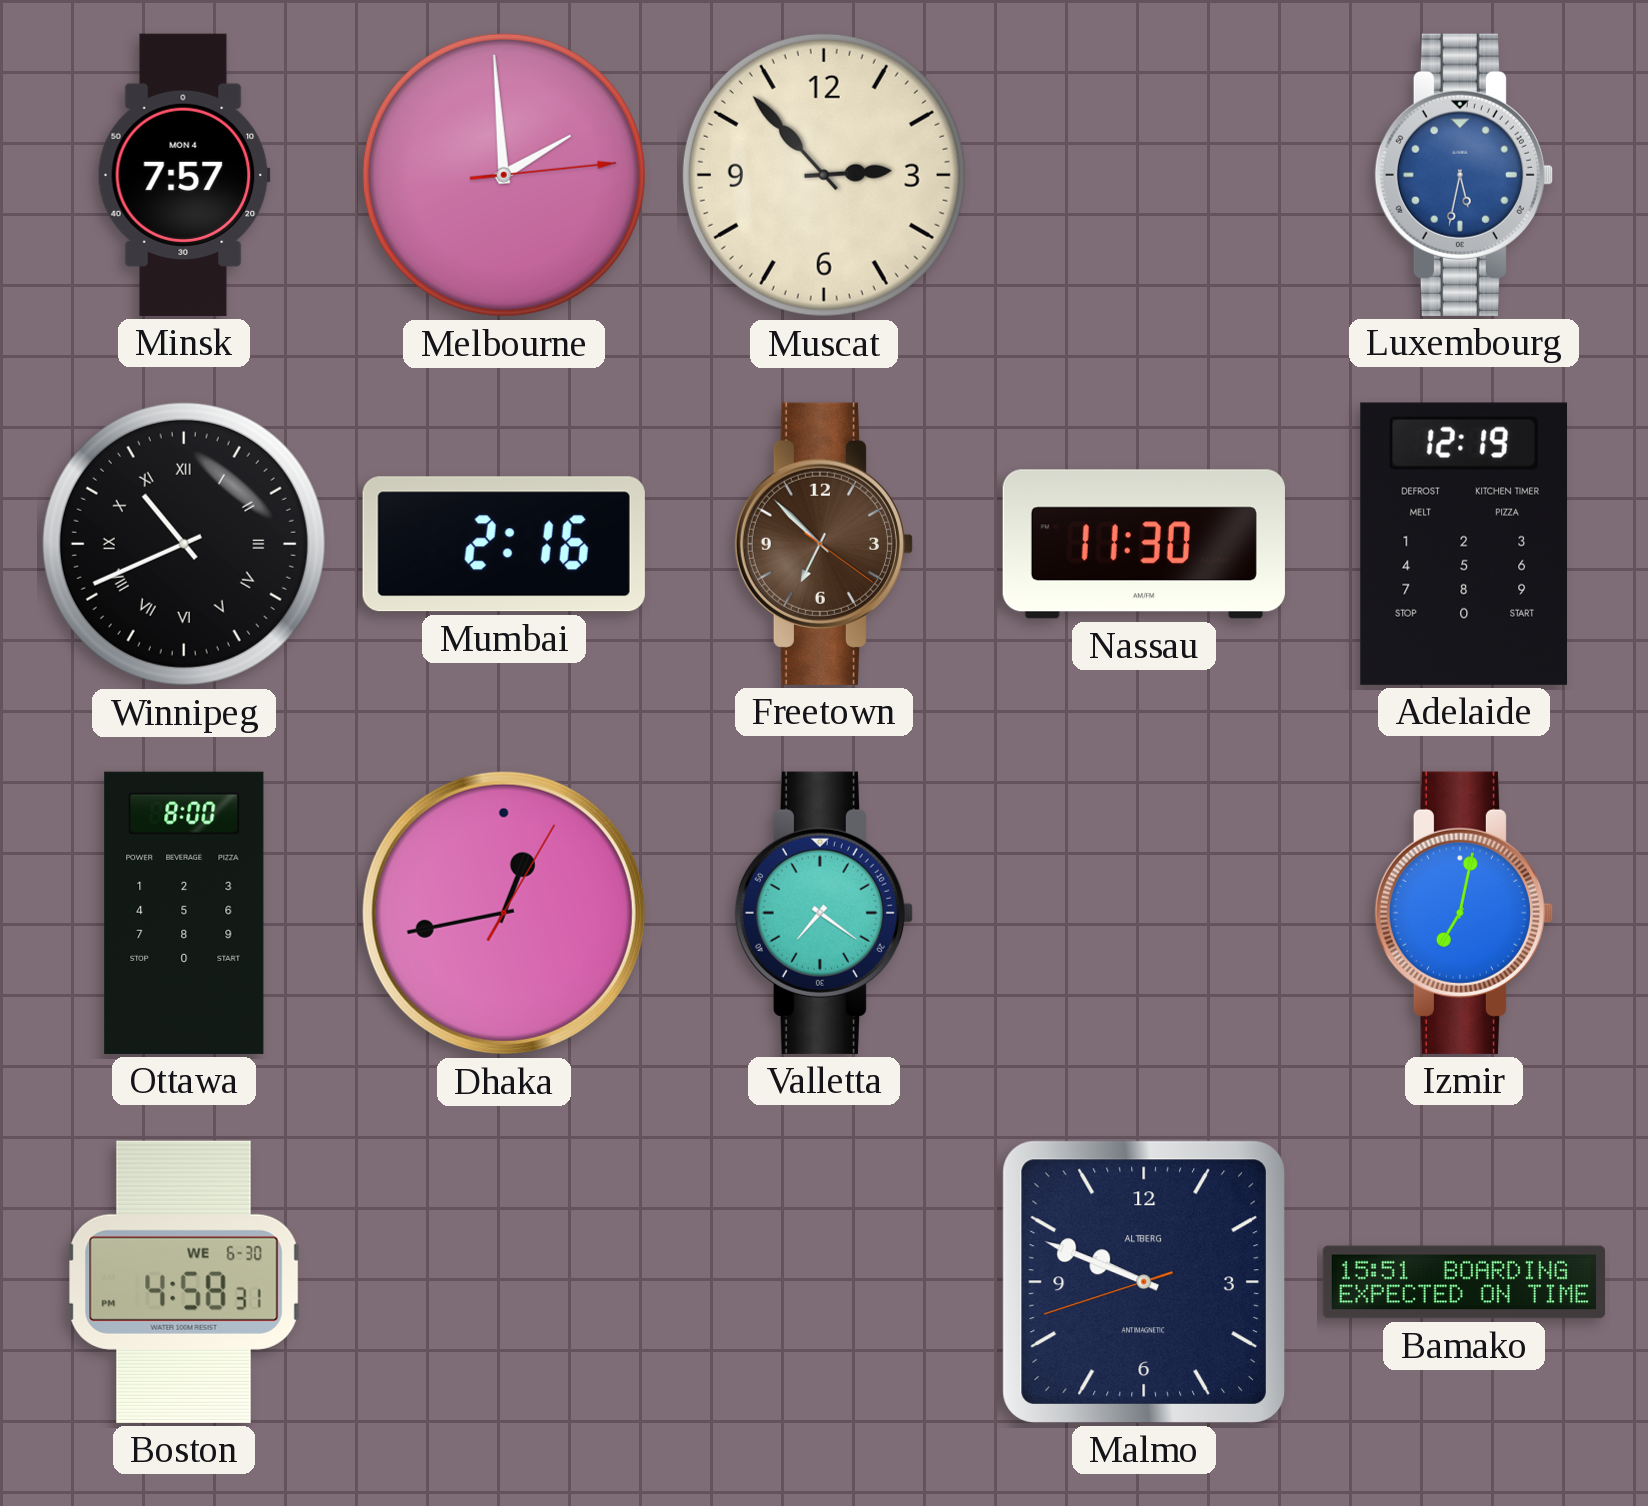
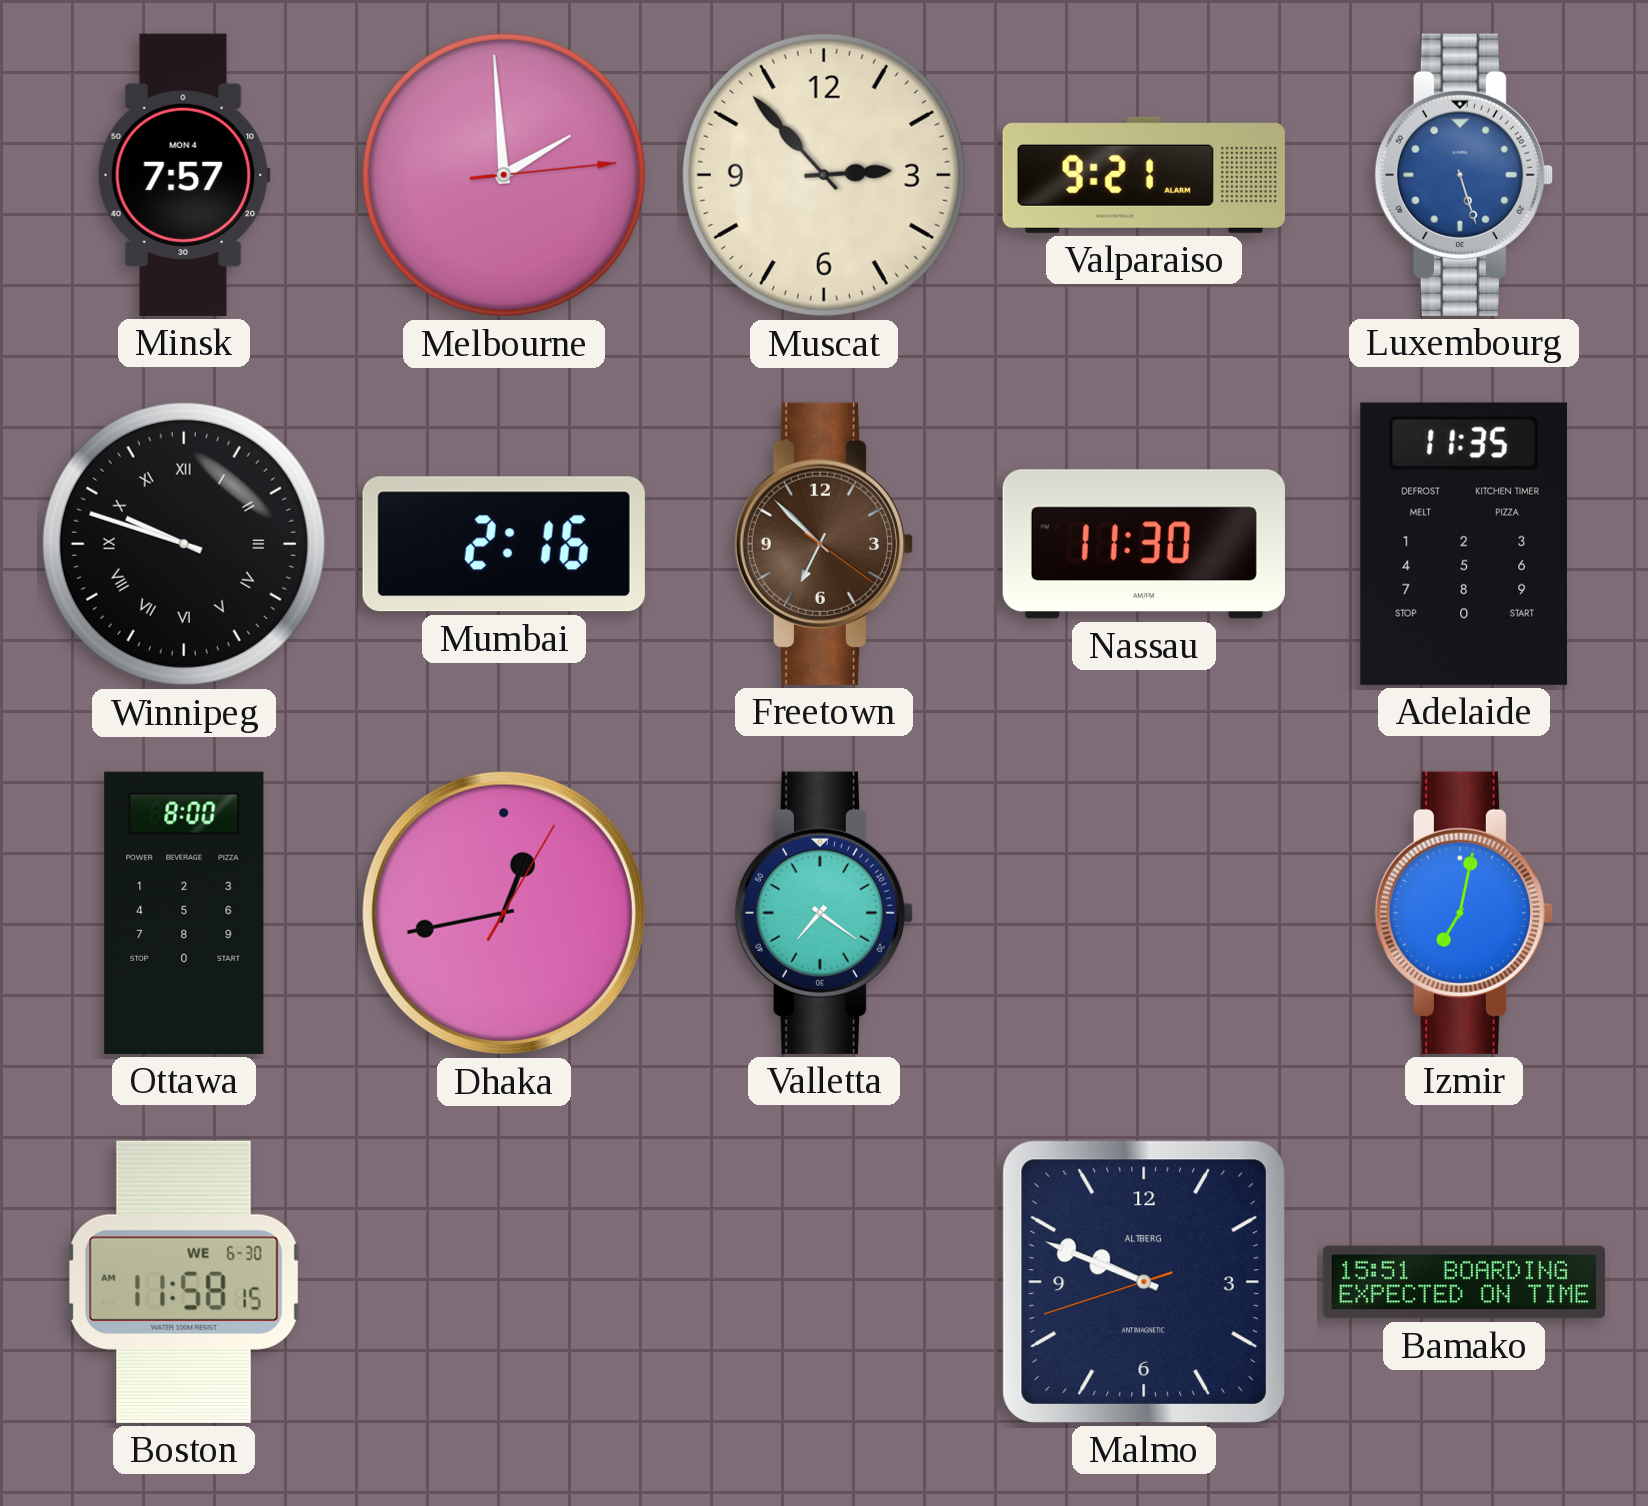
Valparaiso: none -> 9:21 (1144, 175)
Luxembourg: 5:32 -> 5:27 (1464, 175)
Winnipeg: 10:41 -> 9:48 (184, 544)
Adelaide: 12:19 -> 11:35 (1463, 544)
Boston: 4:58 -> 11:58 (184, 1282)
